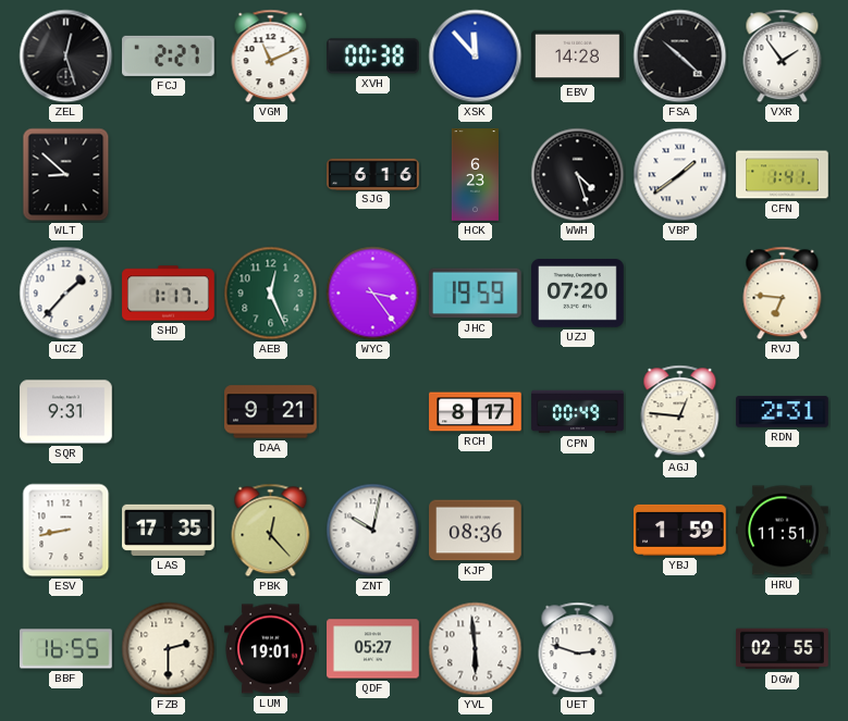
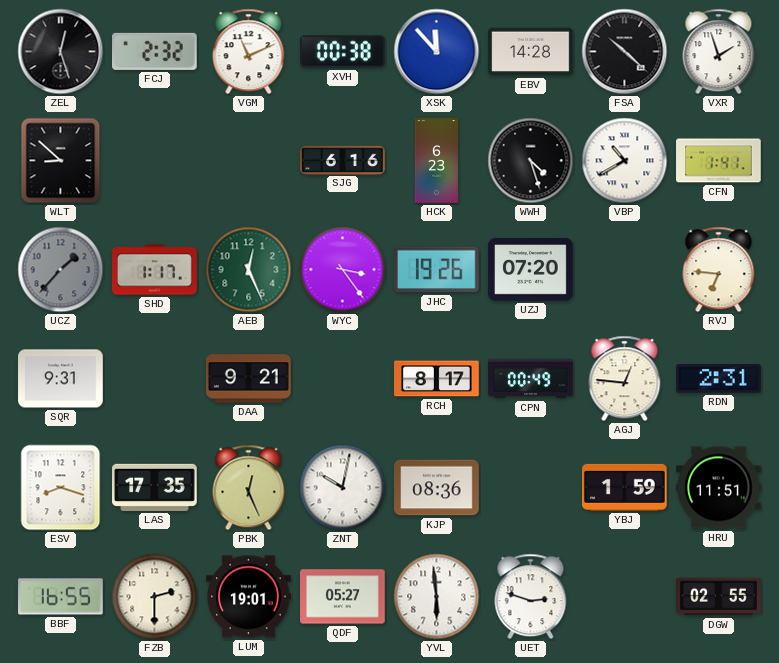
FCJ: 2:27 -> 2:32 (155, 51)
VXR: 1:54 -> 1:57 (719, 52)
VBP: 1:39 -> 10:40 (625, 161)
UCZ dial: white -> grey (61, 270)
JHC: 19:59 -> 19:26 (436, 270)
ESV: 8:43 -> 8:18 (61, 488)
PBK: 12:23 -> 12:26 (249, 488)
